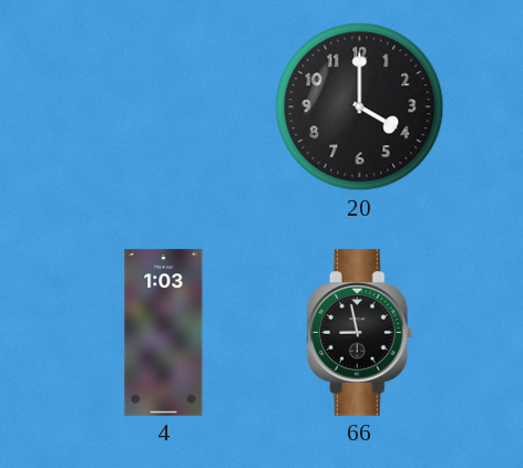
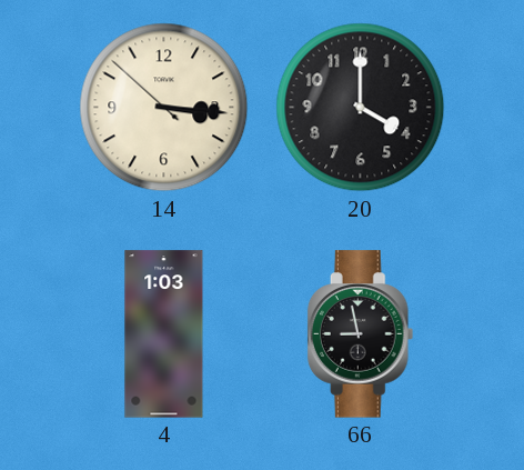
14: none -> 3:15 (164, 108)
